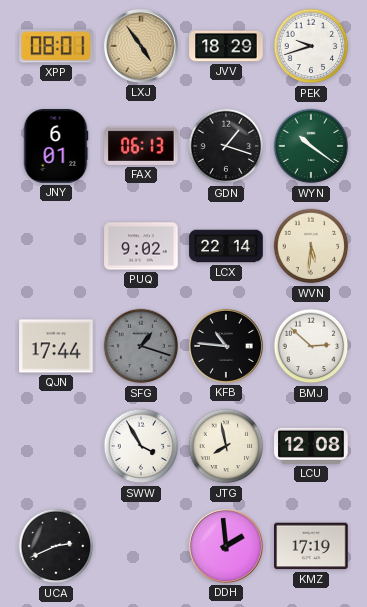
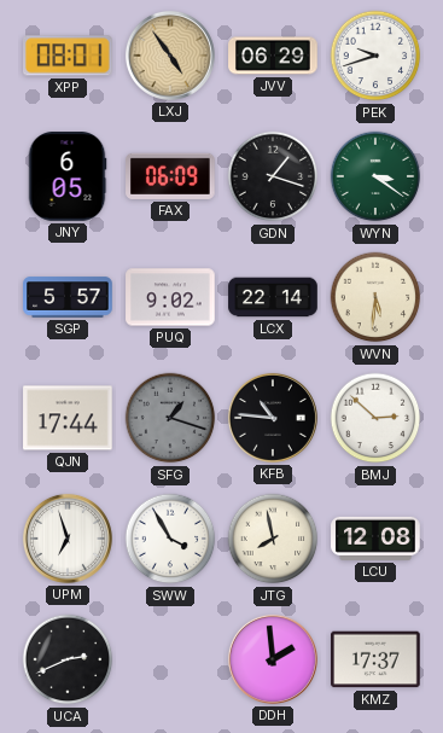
JVV: 18:29 -> 06:29 (273, 56)
JNY: 6:01 -> 6:05 (68, 176)
FAX: 06:13 -> 06:09 (170, 176)
WYN: 10:21 -> 3:21 (375, 176)
SGP: none -> 5:57 (68, 297)
UPM: none -> 6:57 (68, 539)
KMZ: 17:19 -> 17:37 (375, 659)
